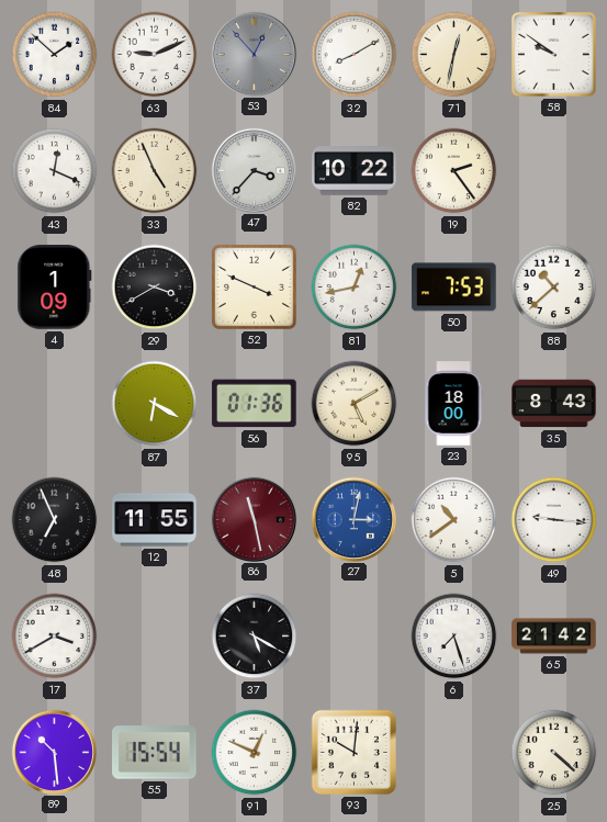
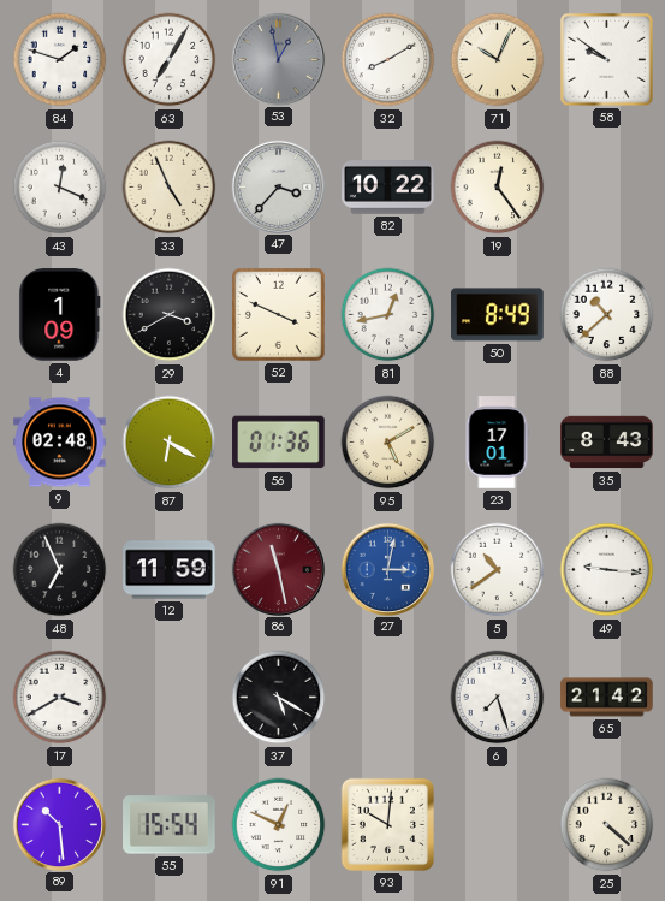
84: 1:52 -> 1:48 (60, 60)
63: 9:11 -> 7:05 (170, 60)
53: 12:53 -> 12:58 (278, 59)
71: 12:32 -> 10:04 (498, 60)
19: 2:24 -> 12:24 (498, 188)
50: 7:53 -> 8:49 (498, 315)
9: none -> 02:48 (60, 443)
23: 18:00 -> 17:01 (497, 443)
12: 11:55 -> 11:59 (170, 570)
